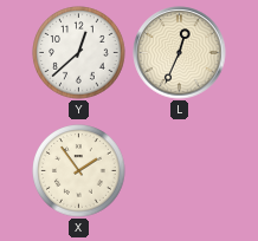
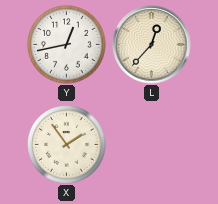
Y: 12:38 -> 12:43 (67, 45)
L: 12:34 -> 12:37 (152, 45)
